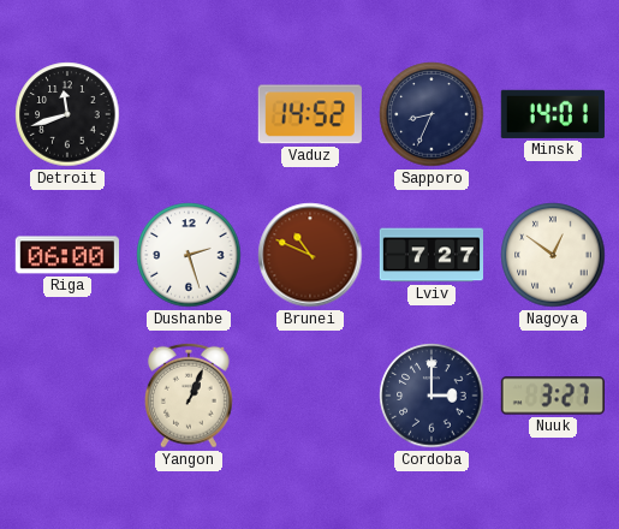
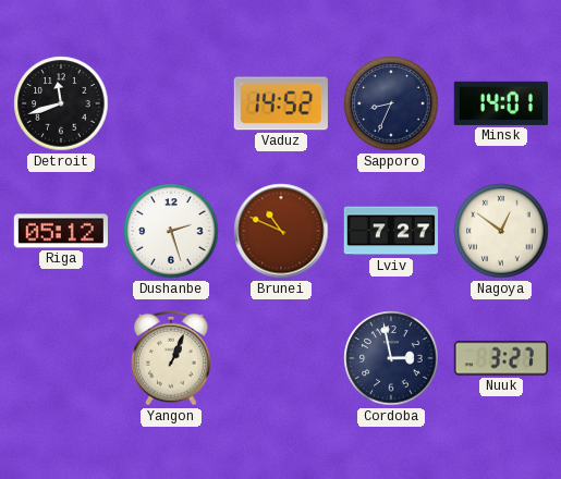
Riga: 06:00 -> 05:12 (61, 231)
Cordoba: 3:00 -> 2:58 (391, 358)
